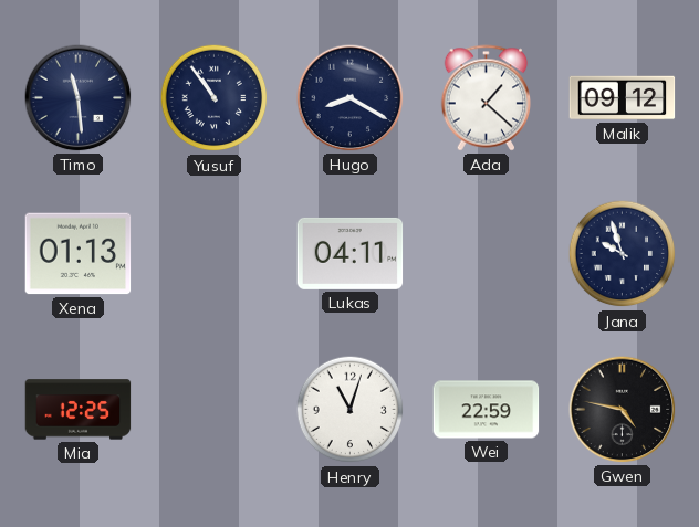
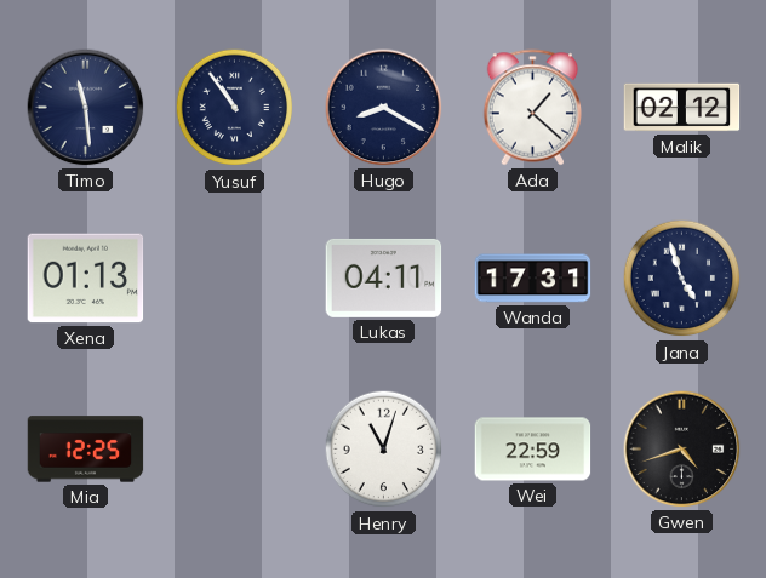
Malik: 09:12 -> 02:12 (682, 108)
Wanda: none -> 17:31 (533, 279)
Jana: 9:57 -> 4:57 (682, 279)
Gwen: 4:47 -> 4:42 (682, 450)
